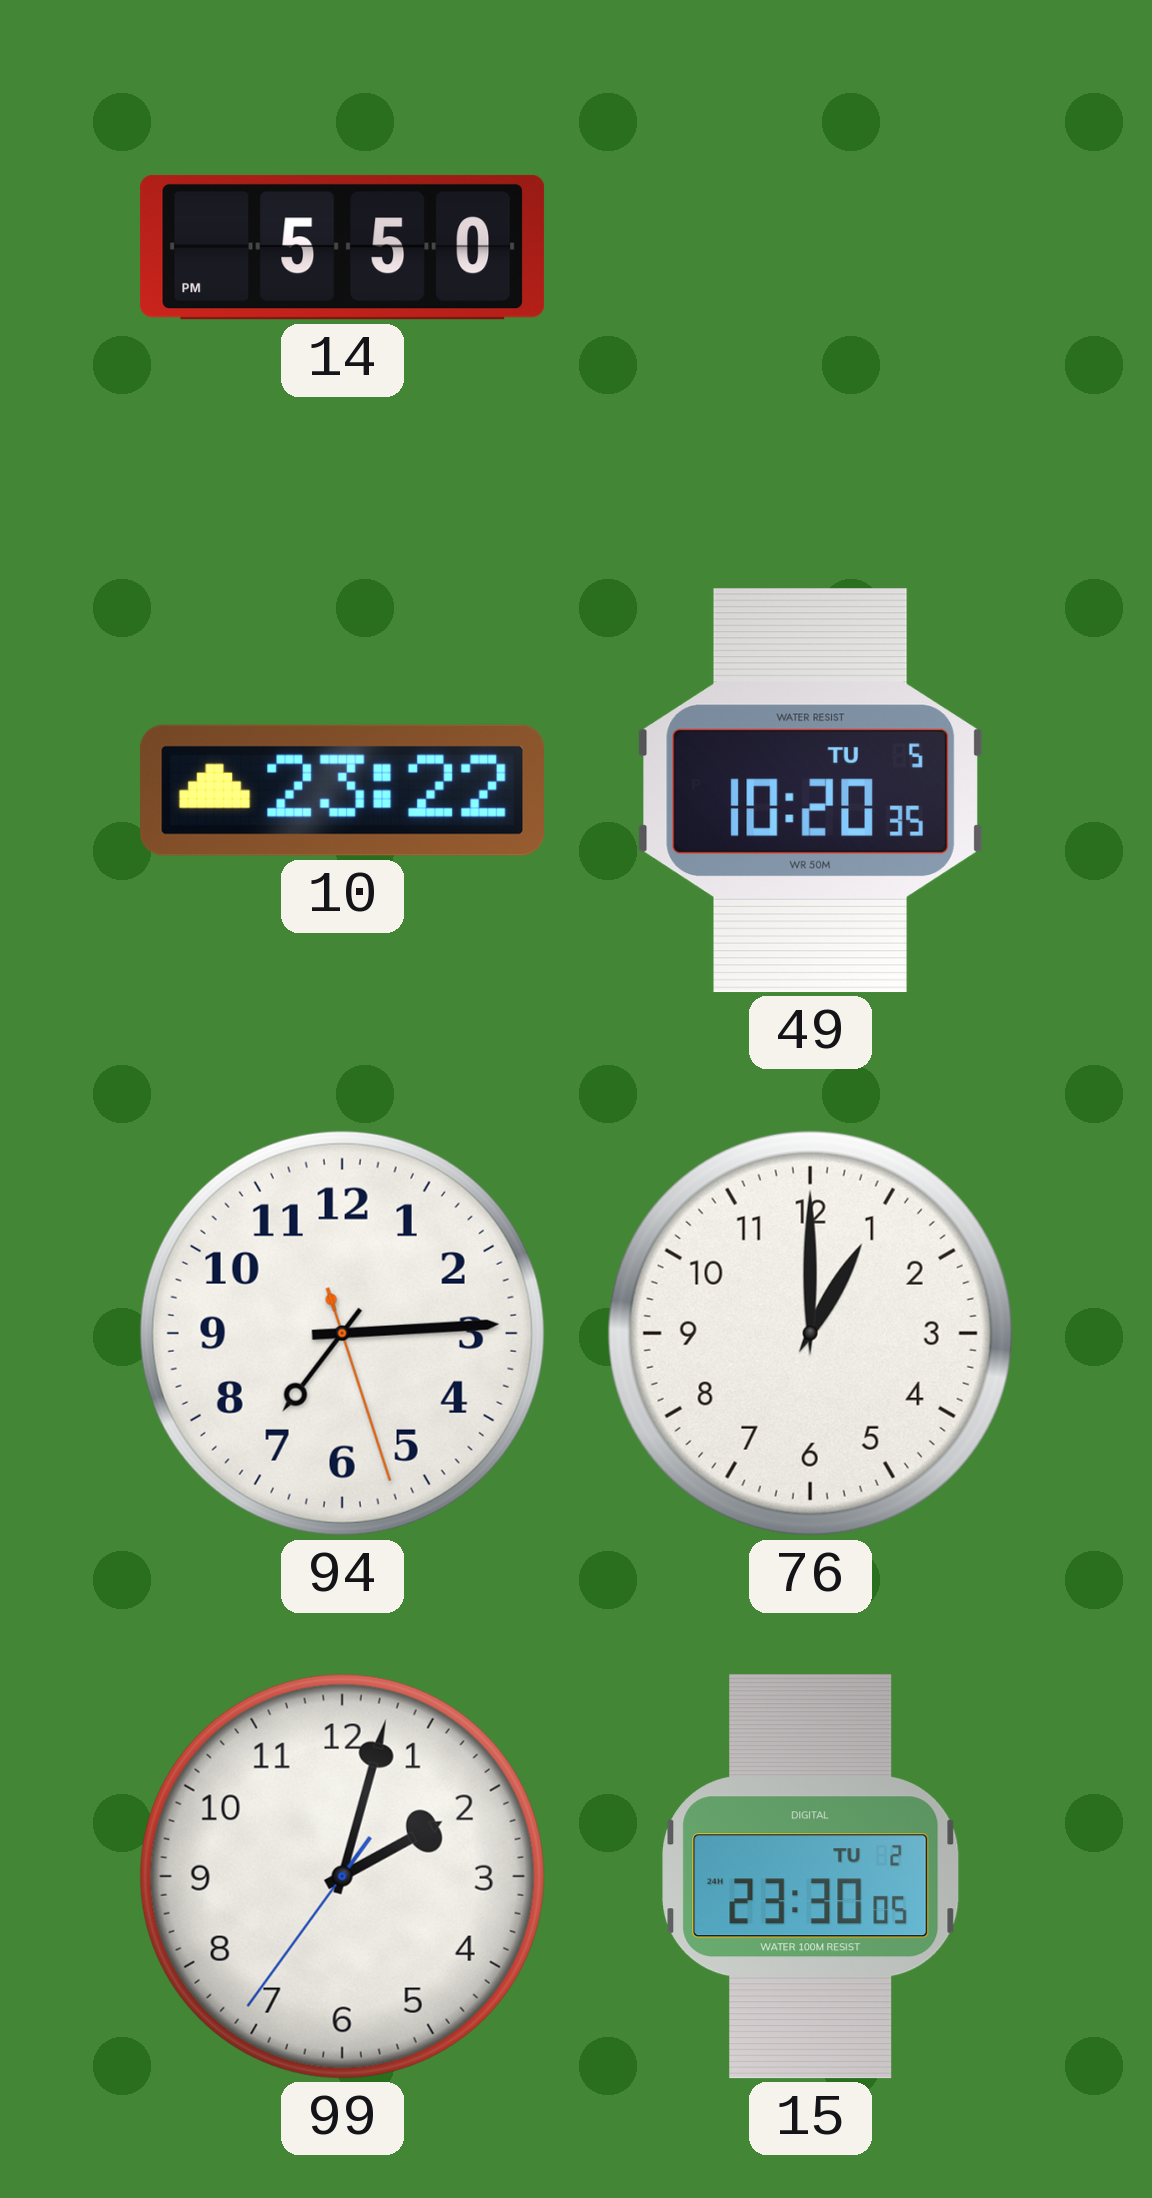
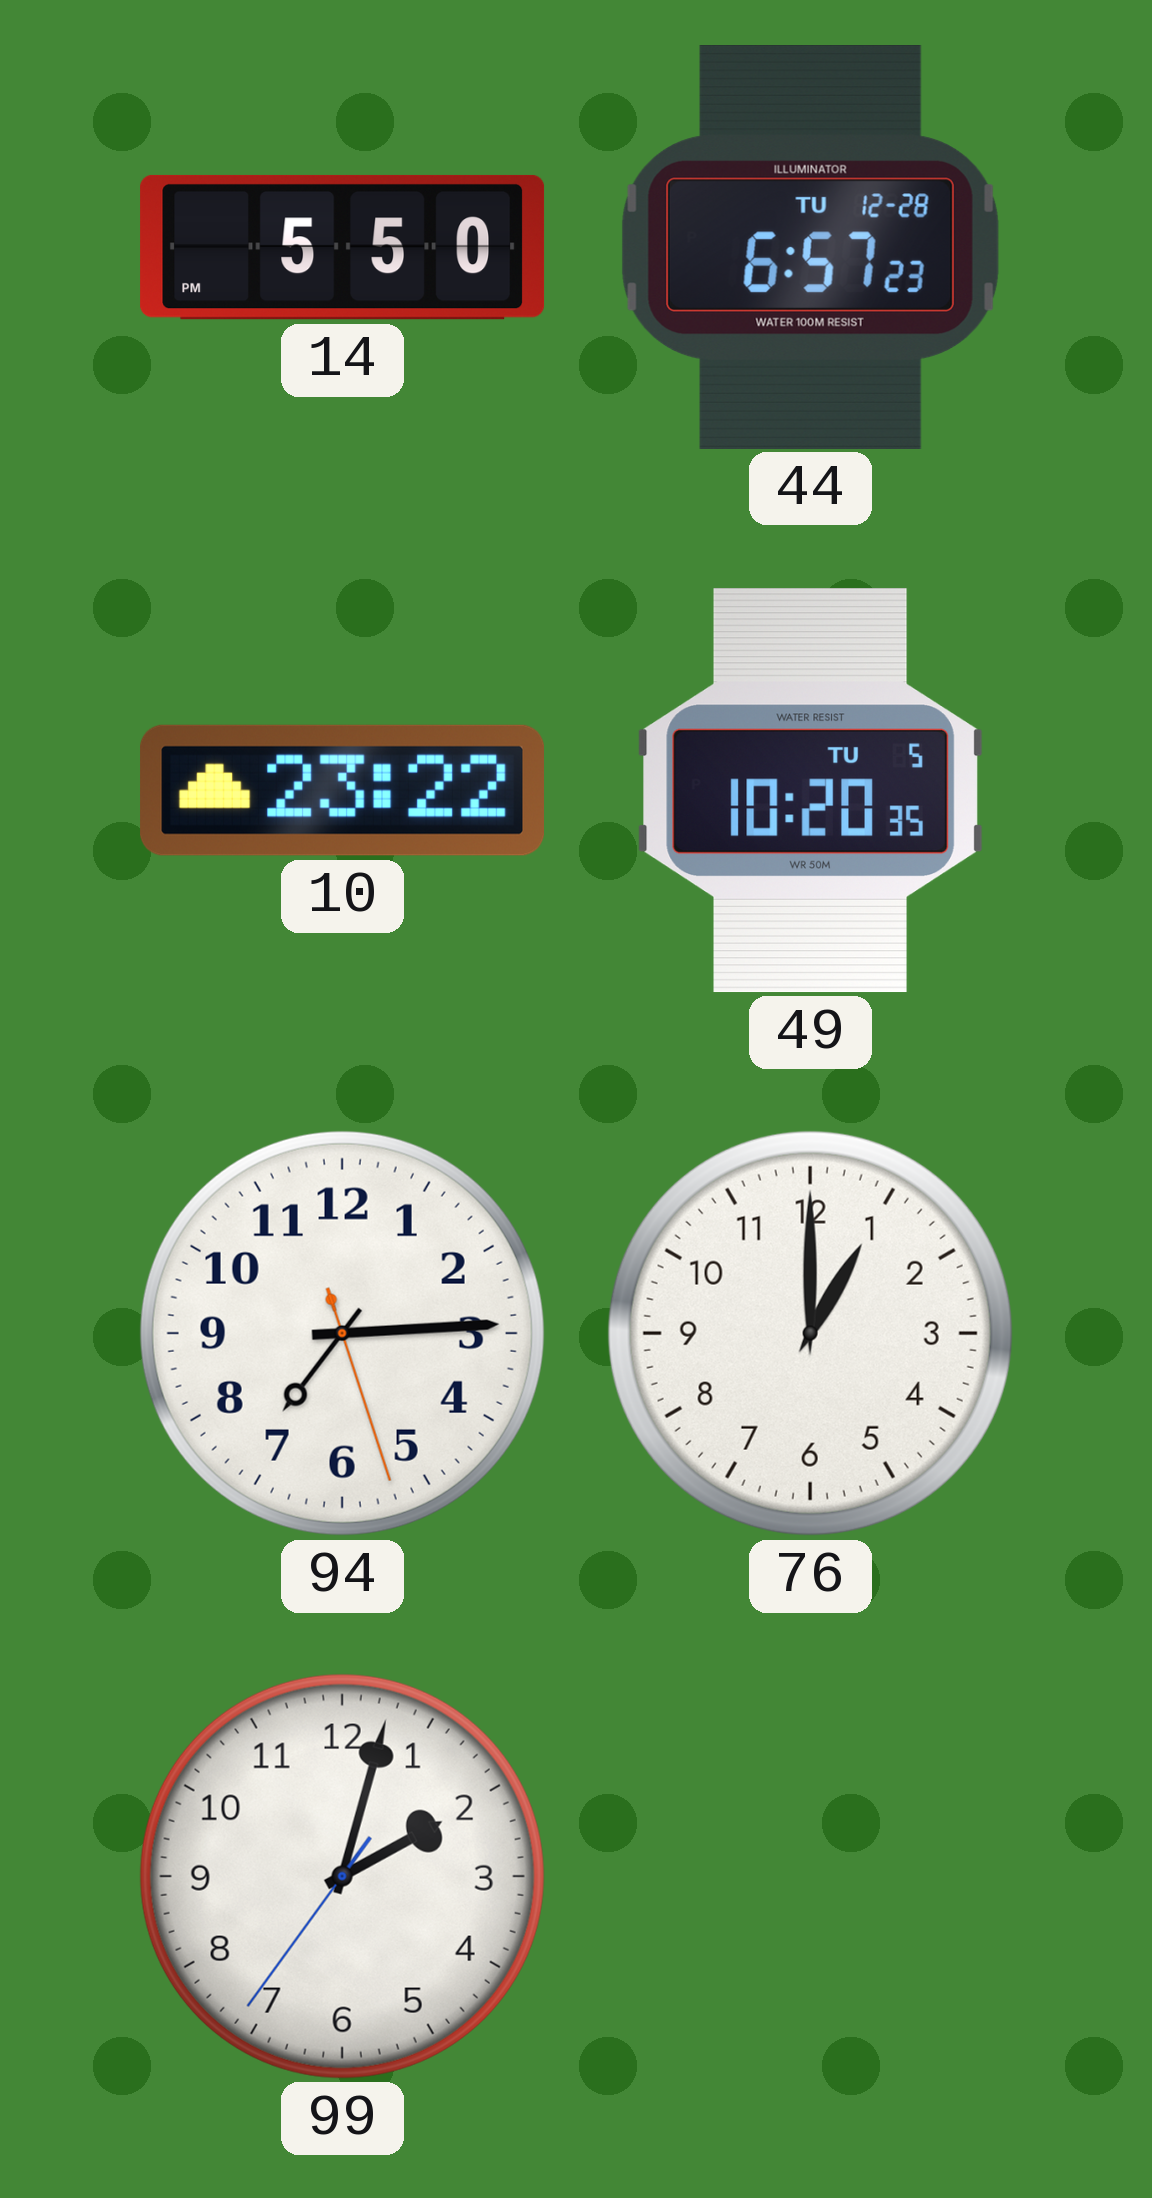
44: none -> 6:57 (810, 247)
15: 23:30 -> none (811, 1877)
